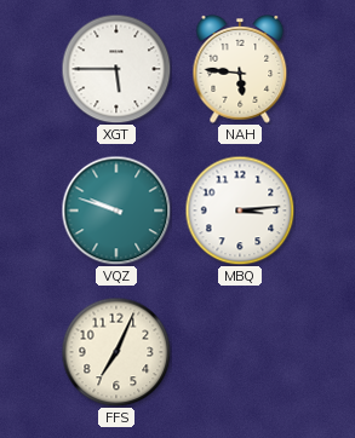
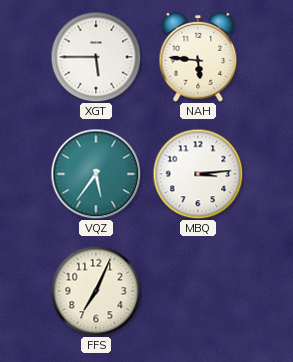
VQZ: 9:48 -> 5:36 (96, 174)
